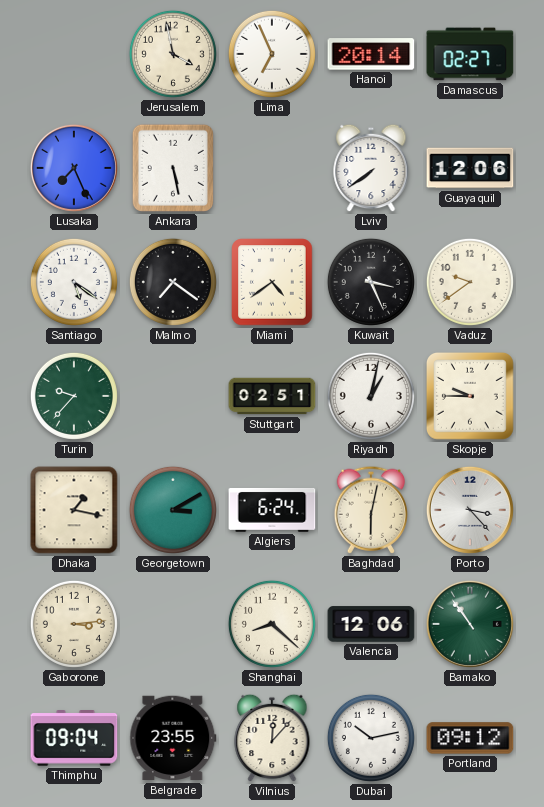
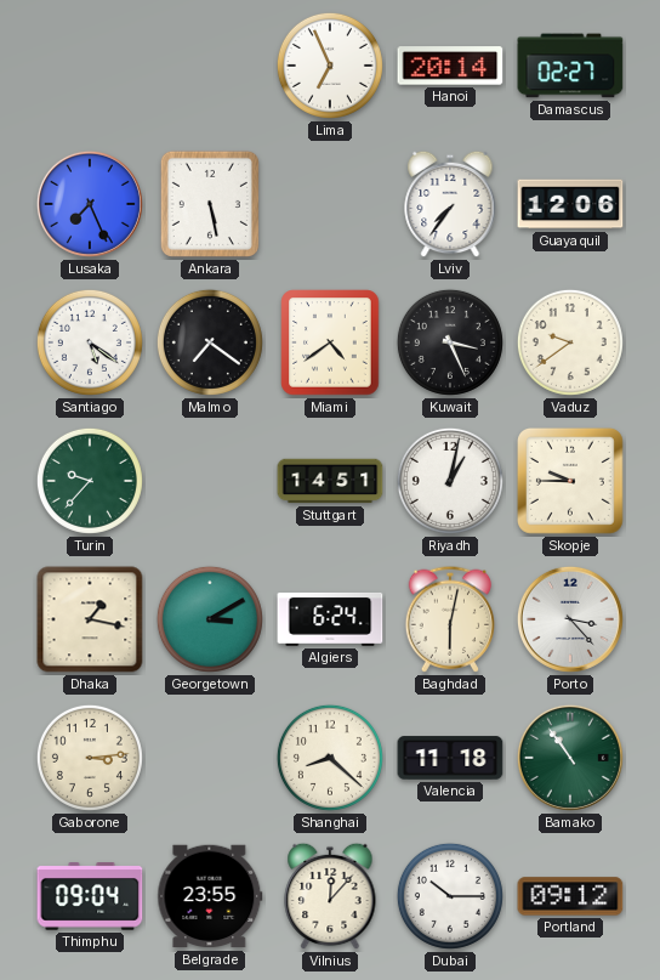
Jerusalem: 3:58 -> none (173, 54)
Lviv: 7:39 -> 7:36 (450, 204)
Stuttgart: 02:51 -> 14:51 (330, 481)
Valencia: 12:06 -> 11:18 (450, 758)
Dubai: 10:13 -> 10:15 (450, 896)
